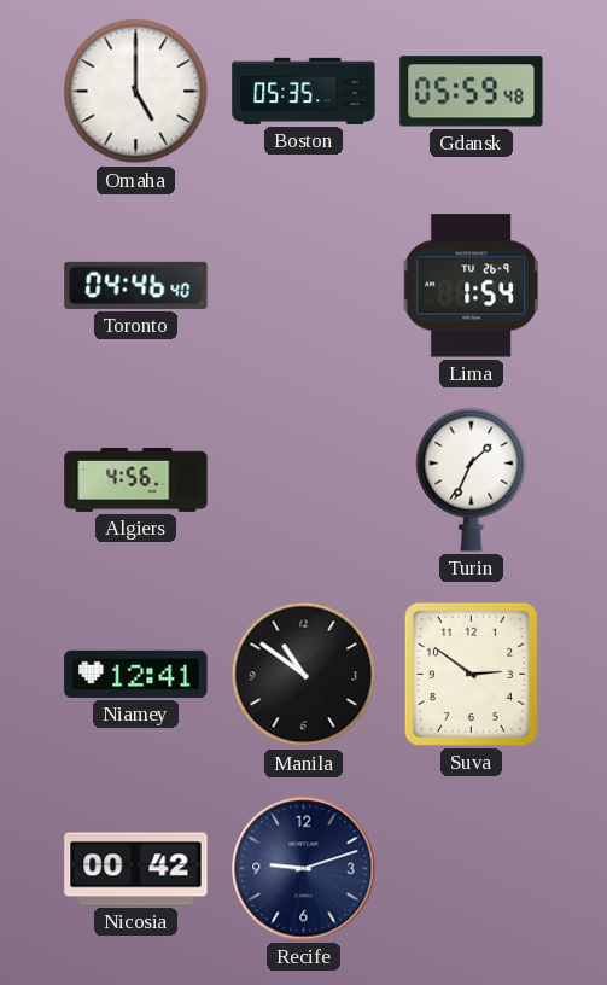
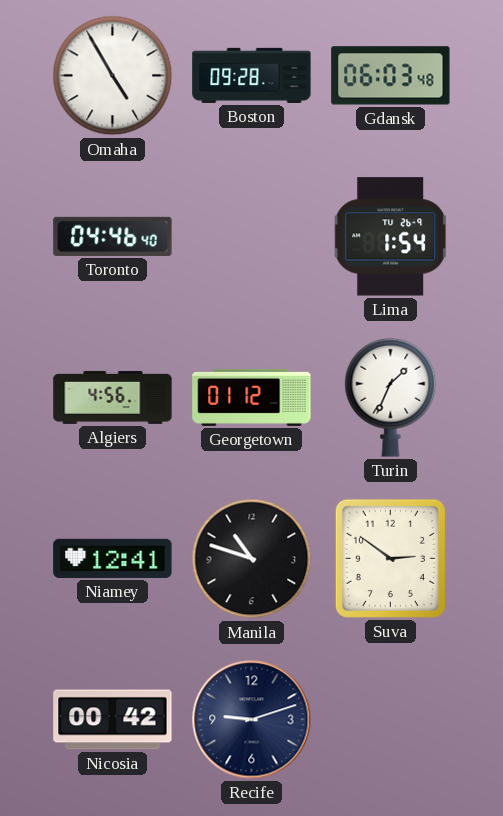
Omaha: 5:00 -> 4:55 (113, 76)
Boston: 05:35 -> 09:28 (252, 75)
Gdansk: 05:59 -> 06:03 (391, 76)
Georgetown: none -> 01:12 (252, 397)
Manila: 10:51 -> 10:48 (252, 559)
